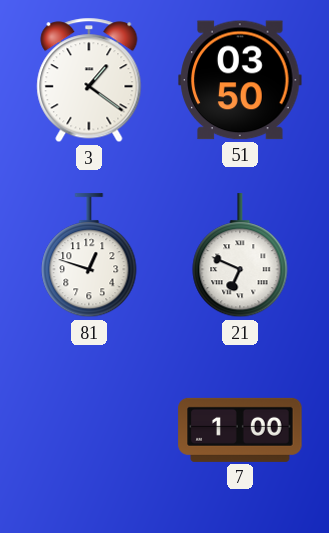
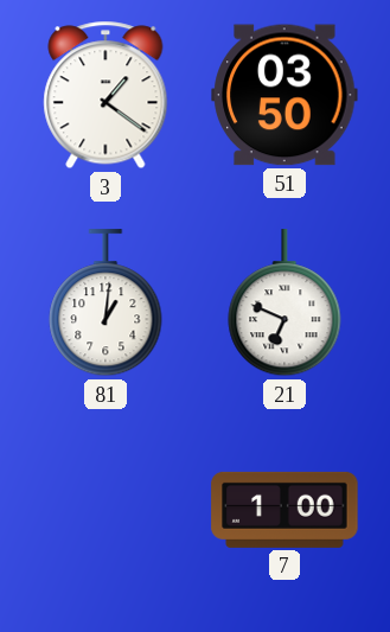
81: 12:48 -> 1:01 (106, 304)
